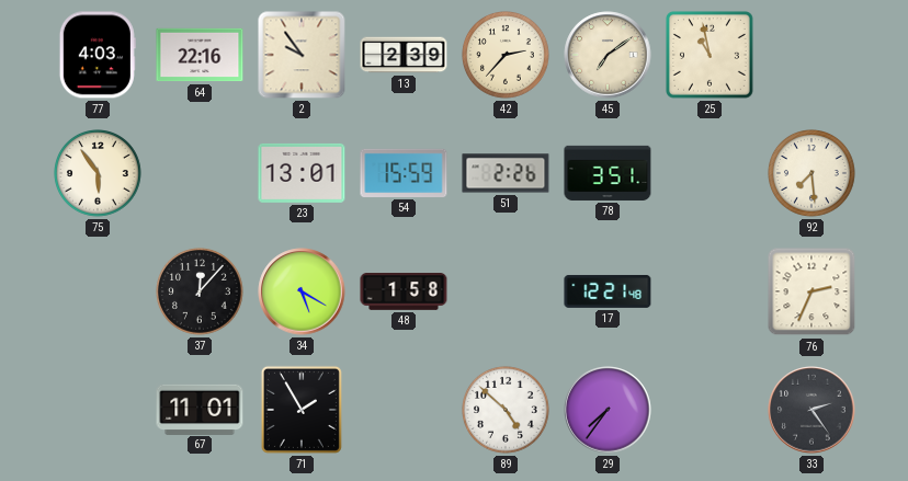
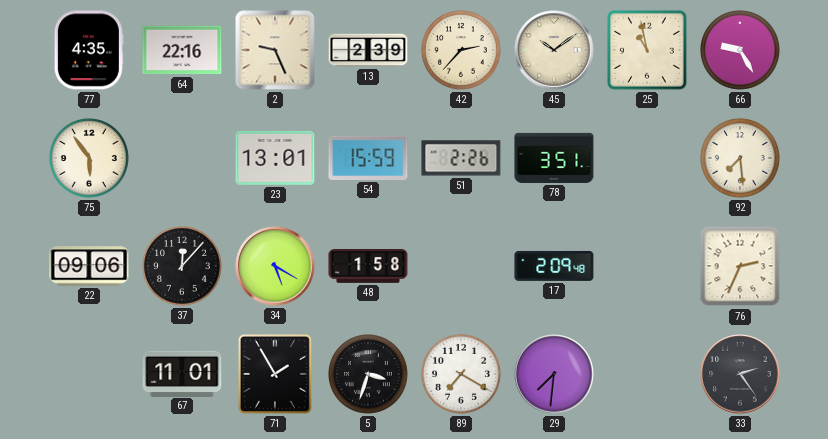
77: 4:03 -> 4:35 (89, 50)
2: 9:54 -> 9:26 (275, 50)
45: 7:09 -> 10:09 (554, 50)
66: none -> 9:25 (741, 51)
22: none -> 09:06 (89, 266)
17: 12:21 -> 2:09 (554, 266)
5: none -> 3:33 (369, 375)
89: 4:52 -> 7:20 (462, 375)
29: 7:36 -> 7:31 (554, 374)
